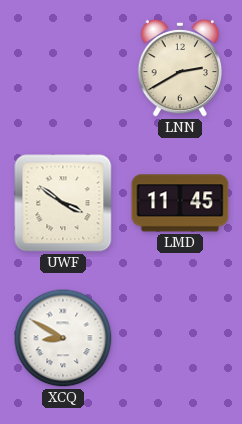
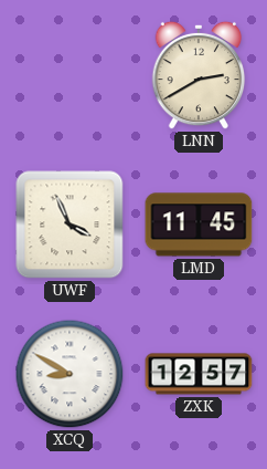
UWF: 3:51 -> 3:56 (70, 225)
ZXK: none -> 12:57 (199, 374)
